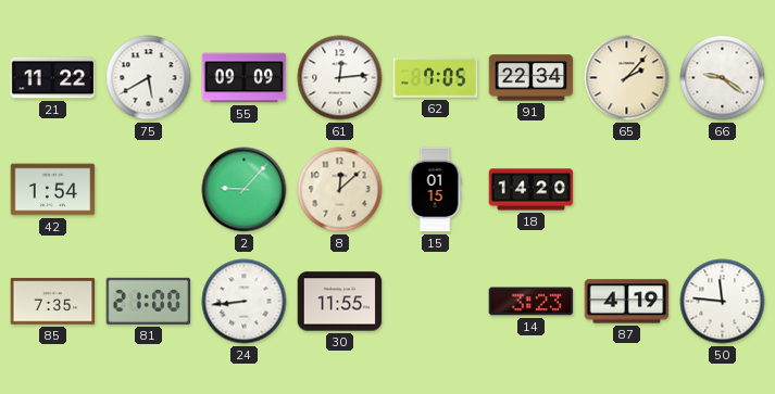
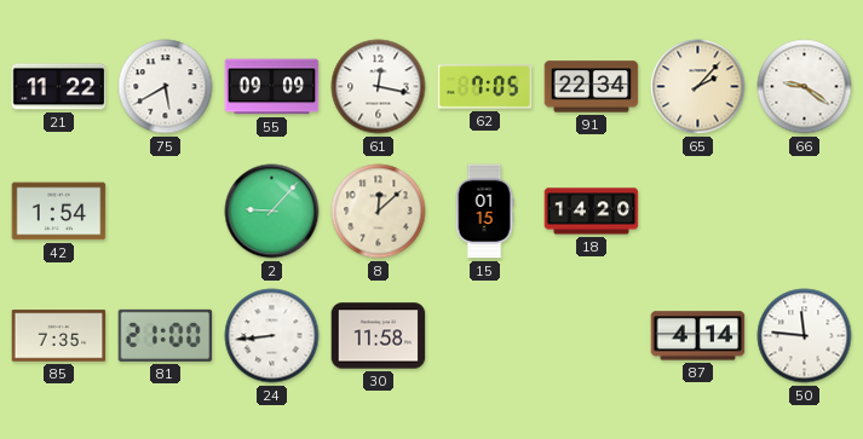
61: 12:14 -> 12:17 (379, 87)
30: 11:55 -> 11:58 (379, 336)
14: 3:23 -> none (532, 302)
87: 4:19 -> 4:14 (698, 336)
